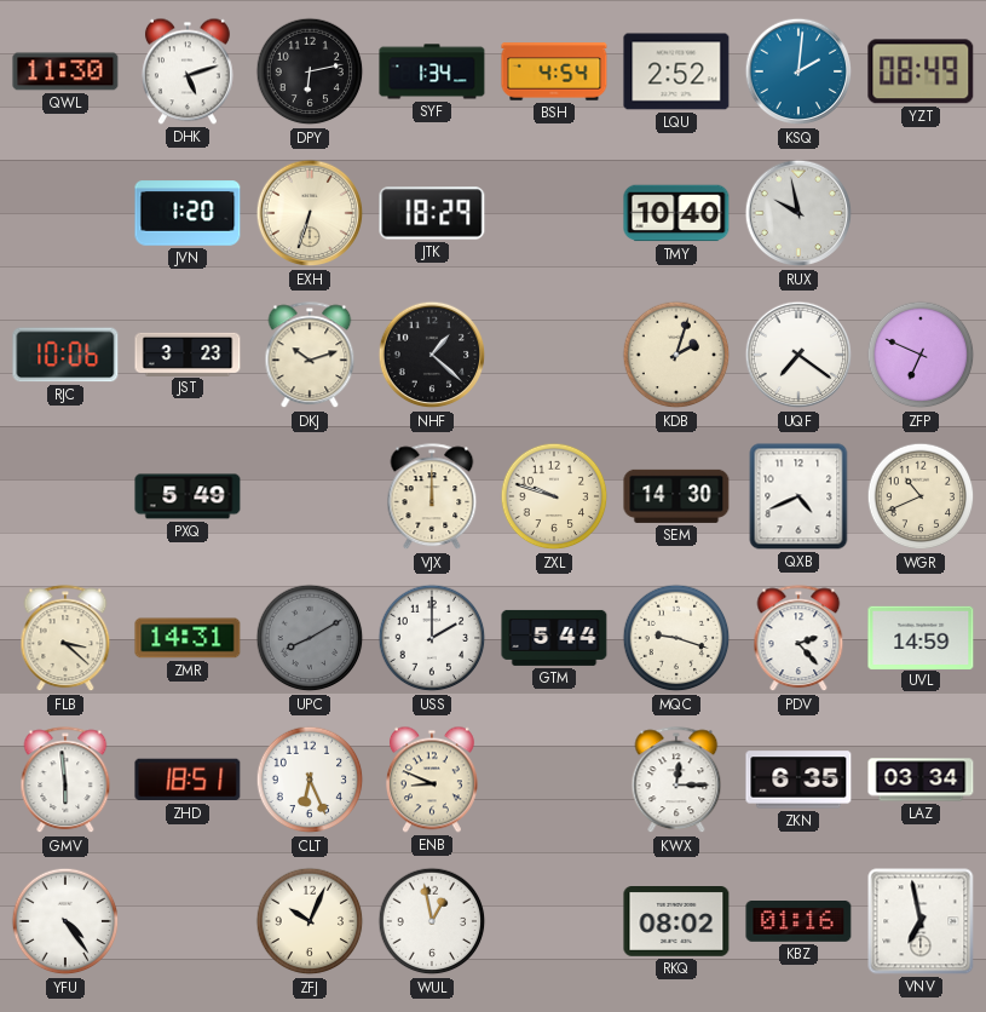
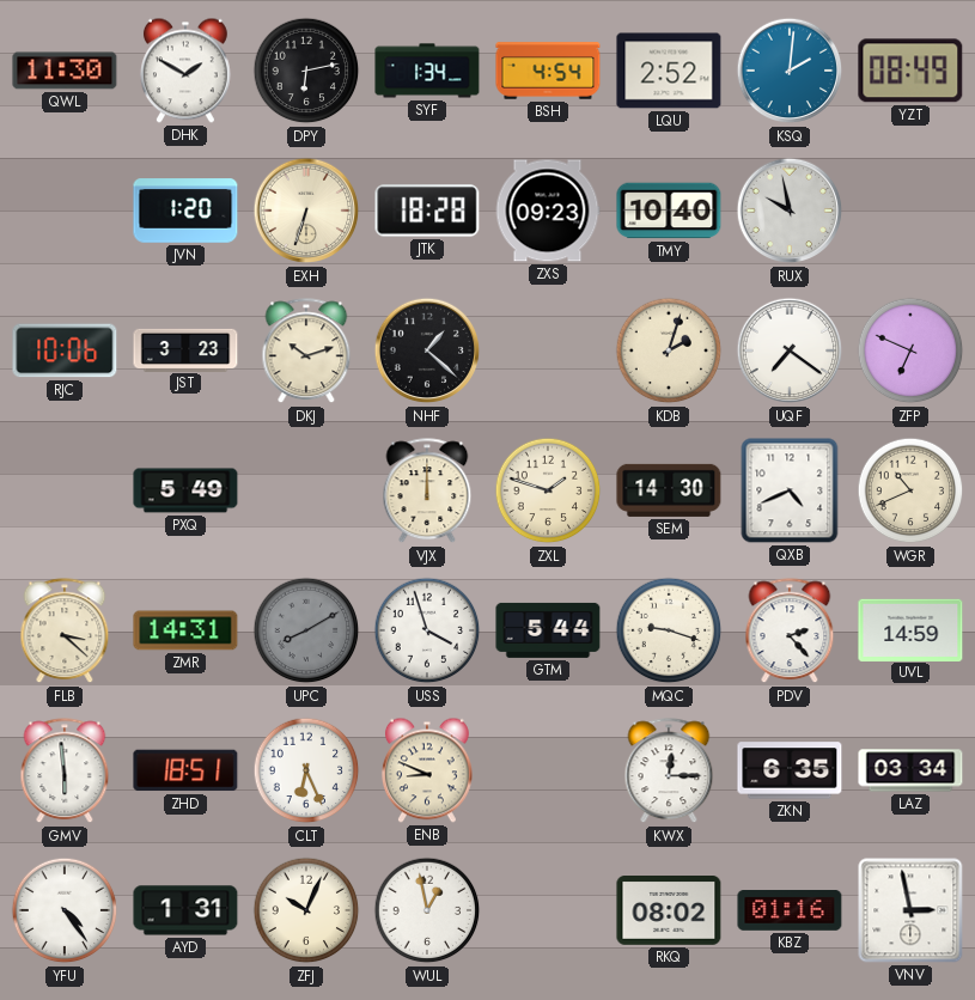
DHK: 5:12 -> 1:50 (185, 71)
JTK: 18:29 -> 18:28 (427, 211)
ZXS: none -> 09:23 (548, 211)
ZXL: 9:48 -> 1:48 (548, 490)
USS: 2:00 -> 3:57 (427, 630)
AYD: none -> 1:31 (185, 910)
VNV: 6:58 -> 2:58 (910, 910)
